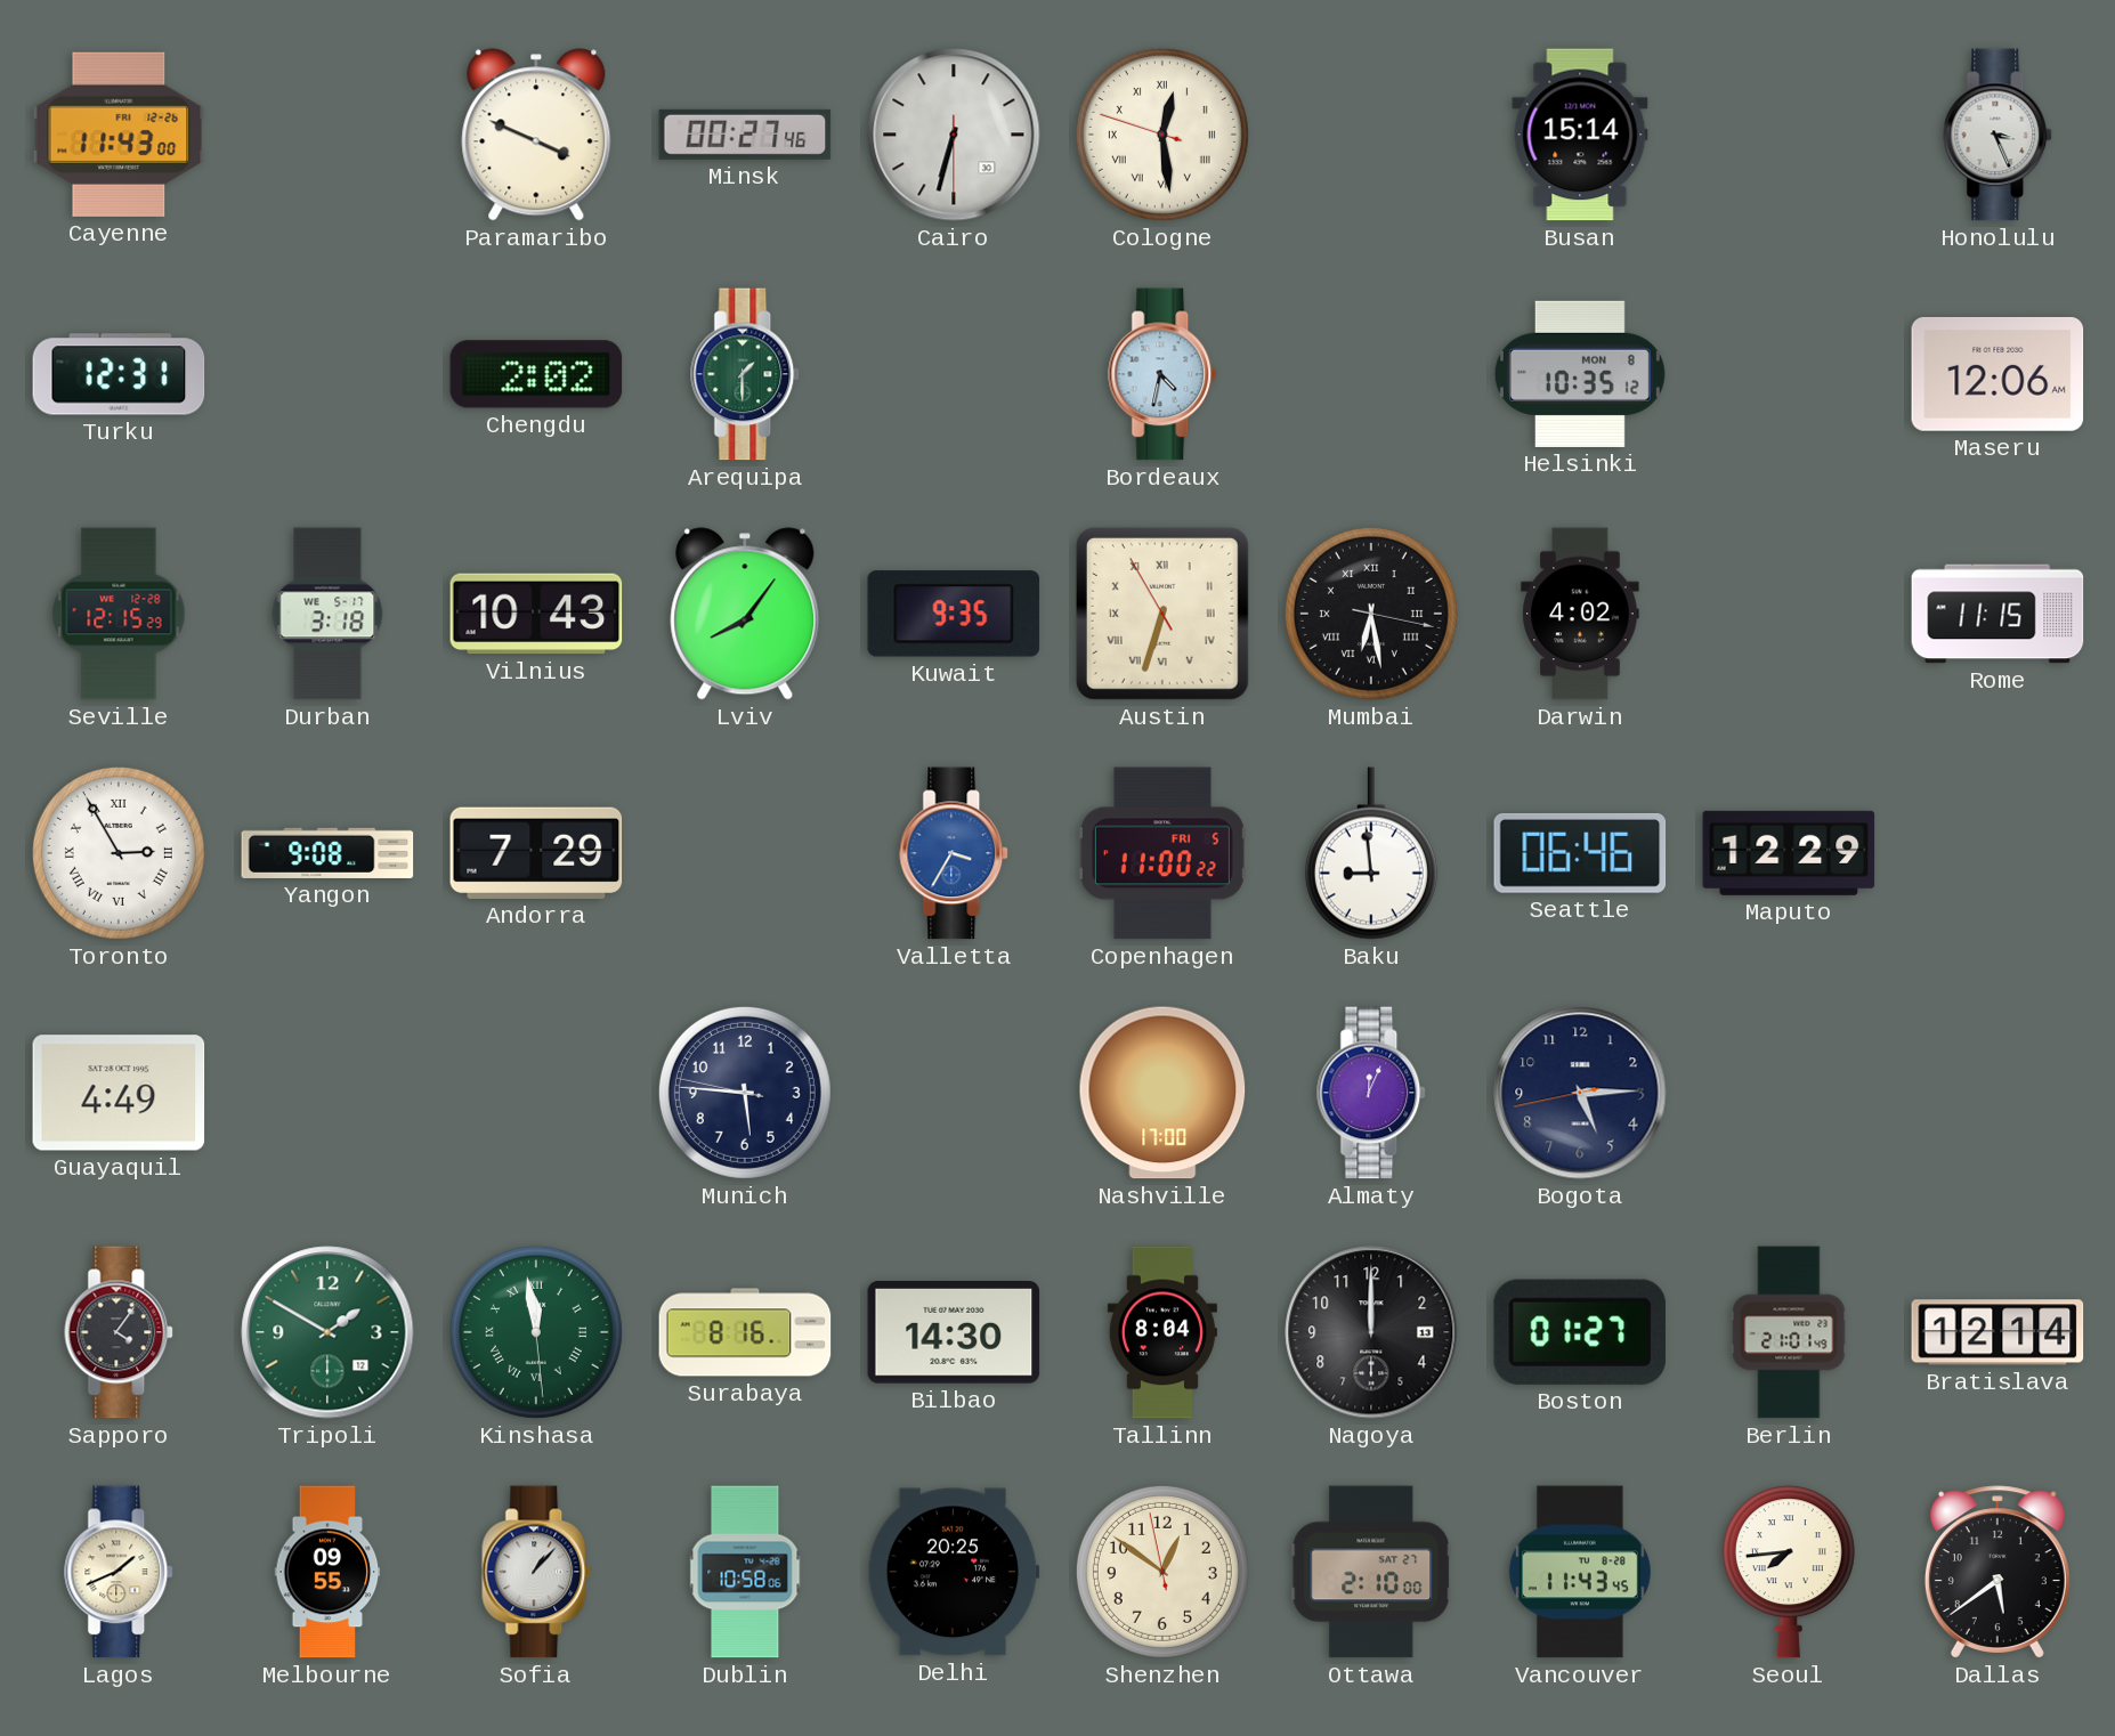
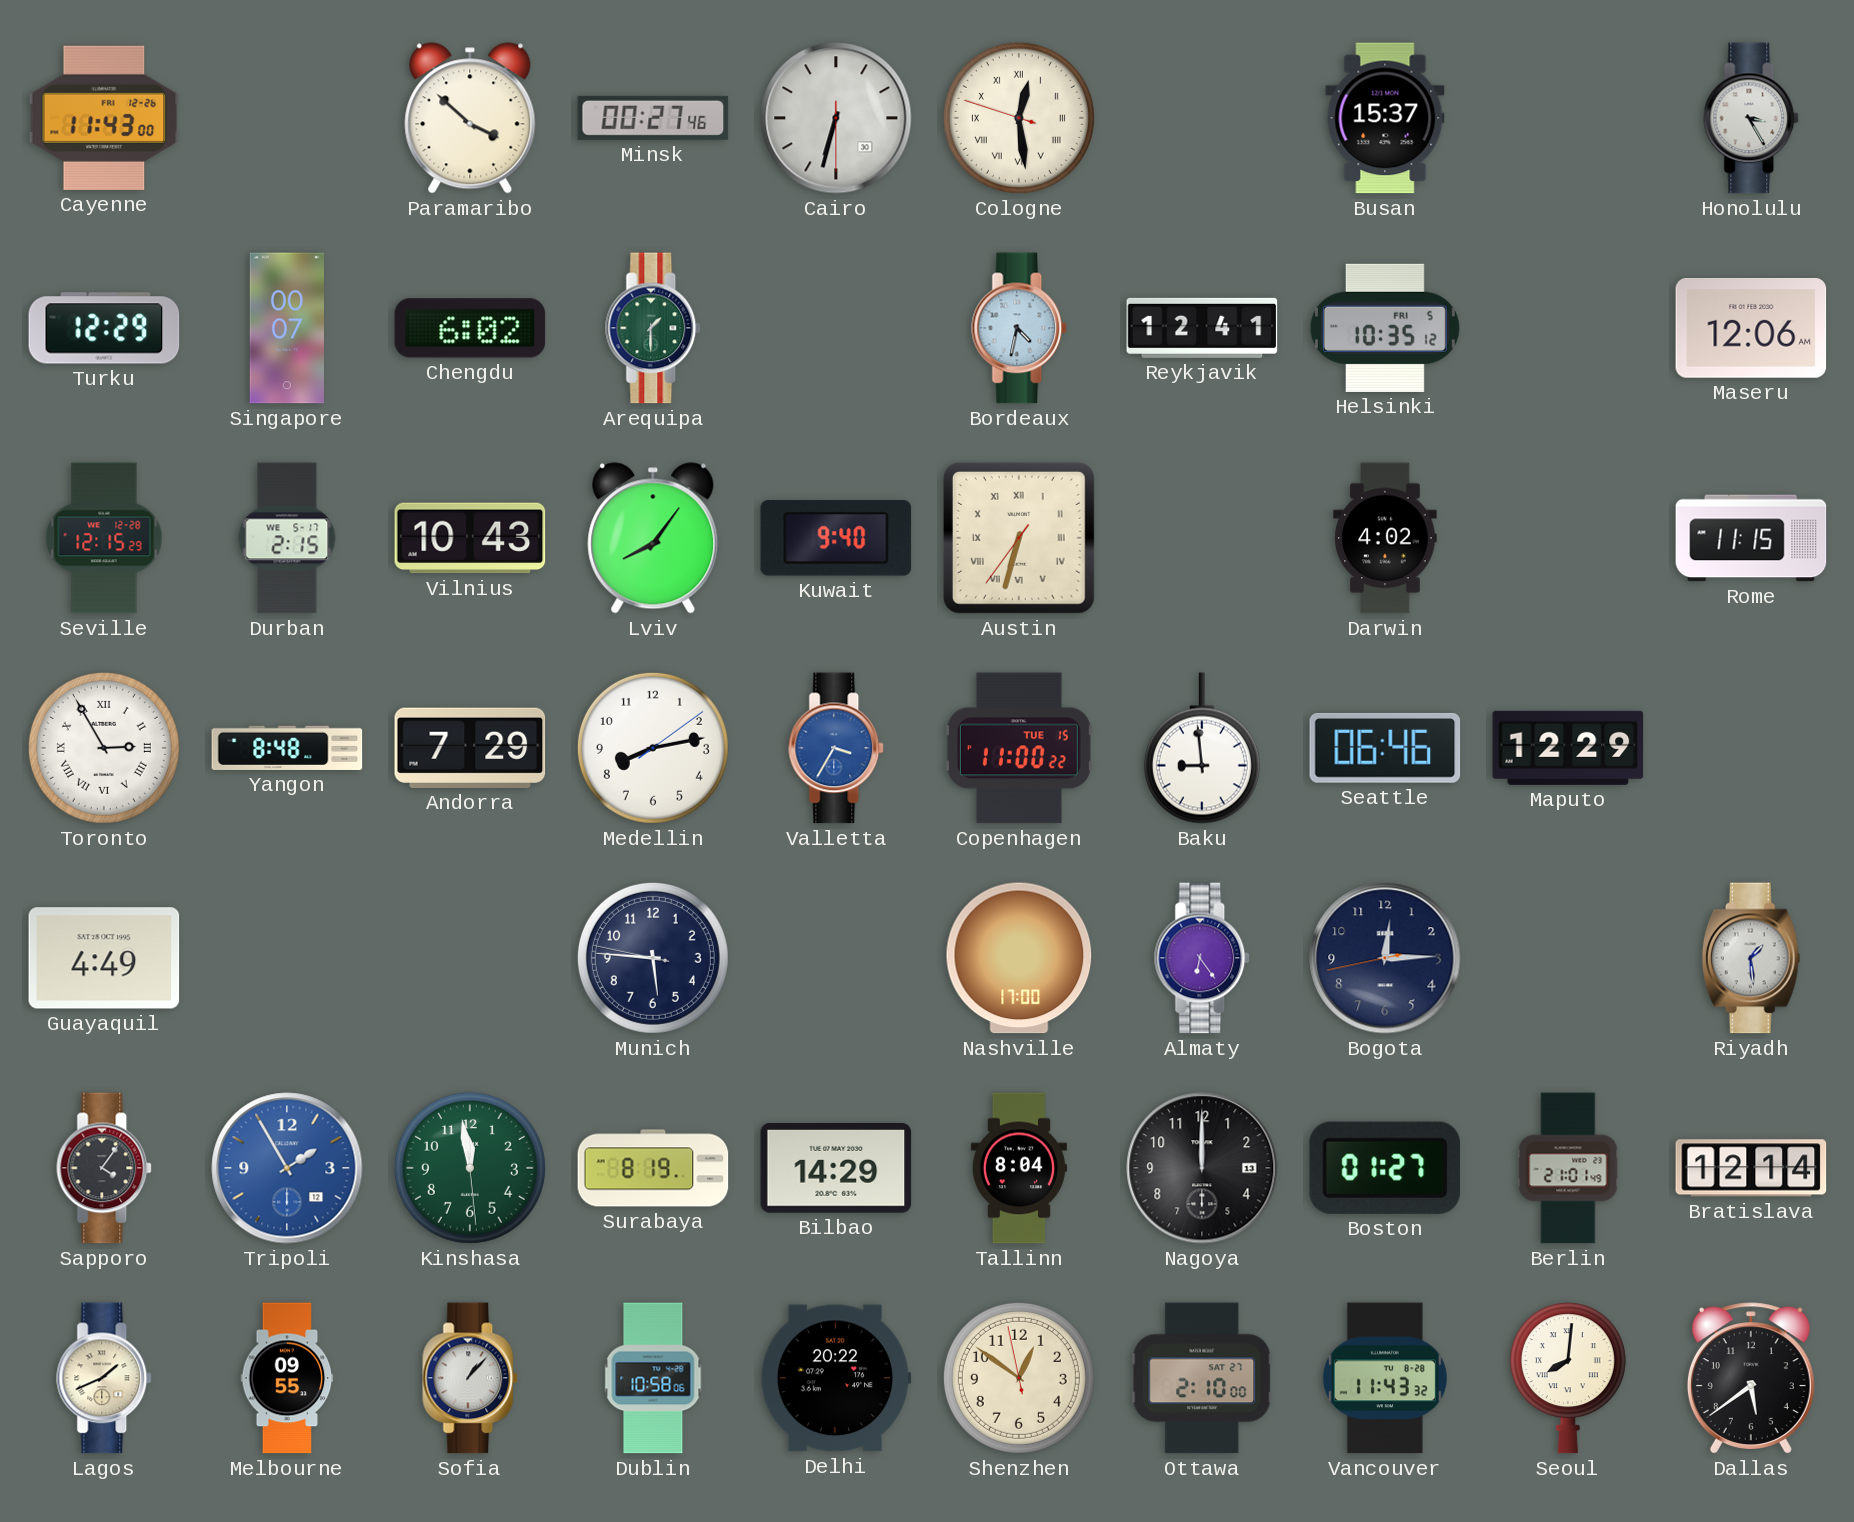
Paramaribo: 3:49 -> 3:52 (470, 118)
Busan: 15:14 -> 15:37 (1385, 118)
Honolulu: 3:26 -> 3:25 (1752, 118)
Turku: 12:31 -> 12:29 (104, 328)
Singapore: none -> 00:07 (287, 328)
Chengdu: 2:02 -> 6:02 (470, 328)
Reykjavik: none -> 12:41 (1202, 328)
Helsinki date: MON 8 -> FRI 5 (1385, 328)
Durban: 3:18 -> 2:15 (287, 538)
Kuwait: 9:35 -> 9:40 (836, 538)
Austin: 6:32:55 -> 6:32:36 (1019, 538)
Mumbai: 6:28 -> none (1371, 614)
Yangon: 9:08 -> 8:48 (287, 748)
Medellin: none -> 8:13 (653, 748)
Copenhagen date: FRI 5 -> TUE 15 (1019, 748)
Almaty: 12:04 -> 6:24 (1203, 958)
Bogota: 5:14 -> 12:14 (1385, 958)
Riyadh: none -> 1:29 (1751, 958)
Tripoli: 1:50 -> 1:55 (287, 1168)
Tripoli dial: green -> blue (287, 1168)
Kinshasa numerals: Roman -> Arabic (470, 1168)
Surabaya: 8:16 -> 8:19 (653, 1168)
Bilbao: 14:30 -> 14:29 (836, 1169)
Delhi: 20:25 -> 20:22 (836, 1378)
Vancouver: 11:43:45 -> 11:43:32 (1385, 1378)
Seoul: 7:44 -> 8:01 (1568, 1378)
